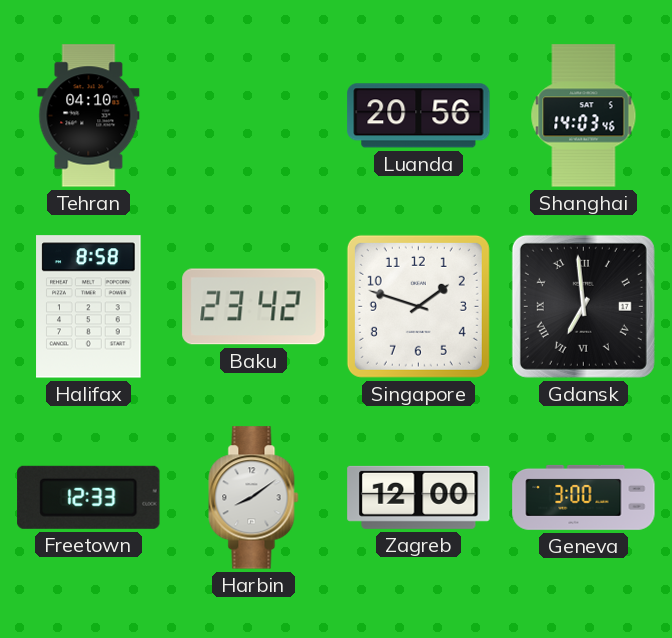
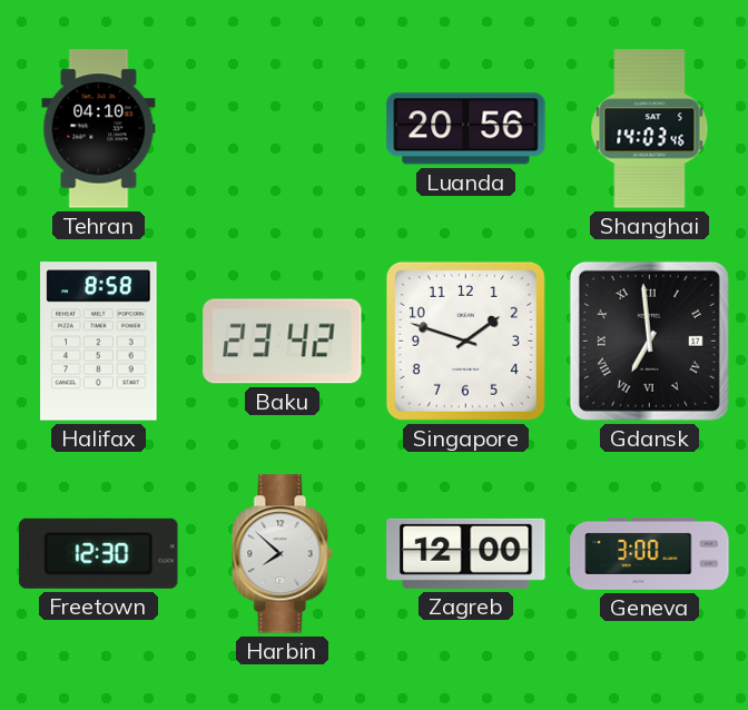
Freetown: 12:33 -> 12:30 (99, 553)
Harbin: 8:09 -> 7:52 (283, 554)
